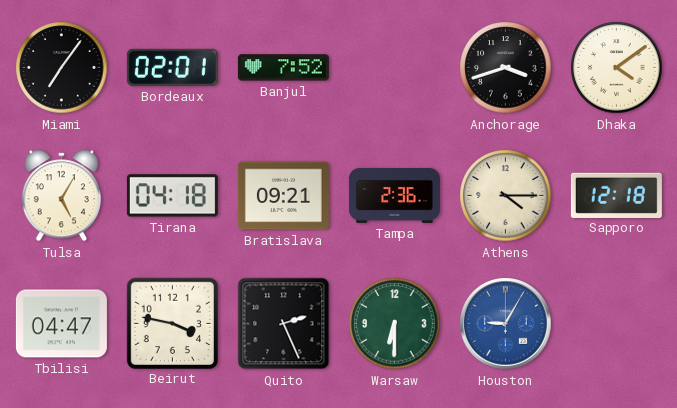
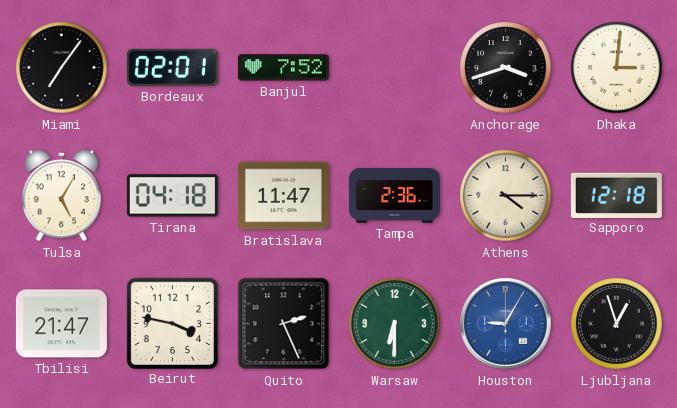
Dhaka: 4:09 -> 3:01 (617, 68)
Bratislava: 09:21 -> 11:47 (283, 196)
Tbilisi: 04:47 -> 21:47 (61, 324)
Ljubljana: none -> 12:57 (617, 324)
